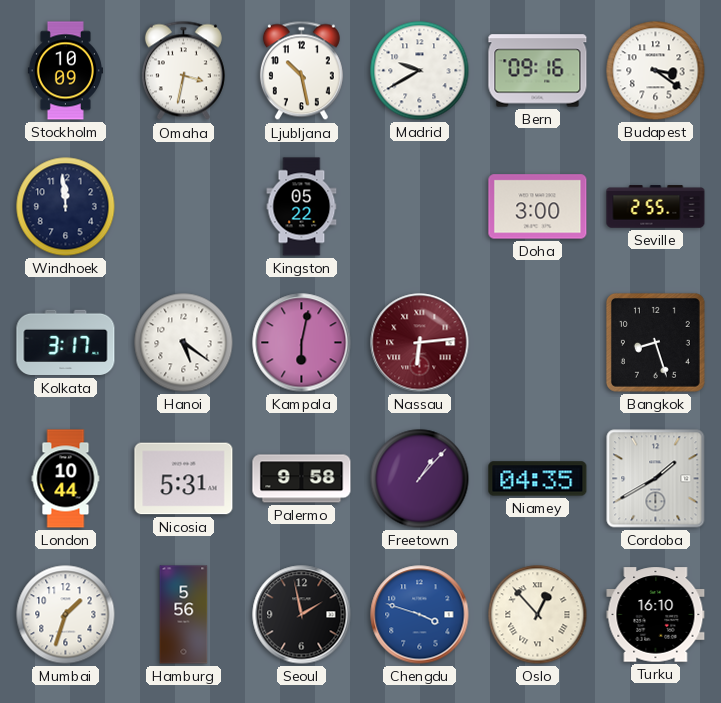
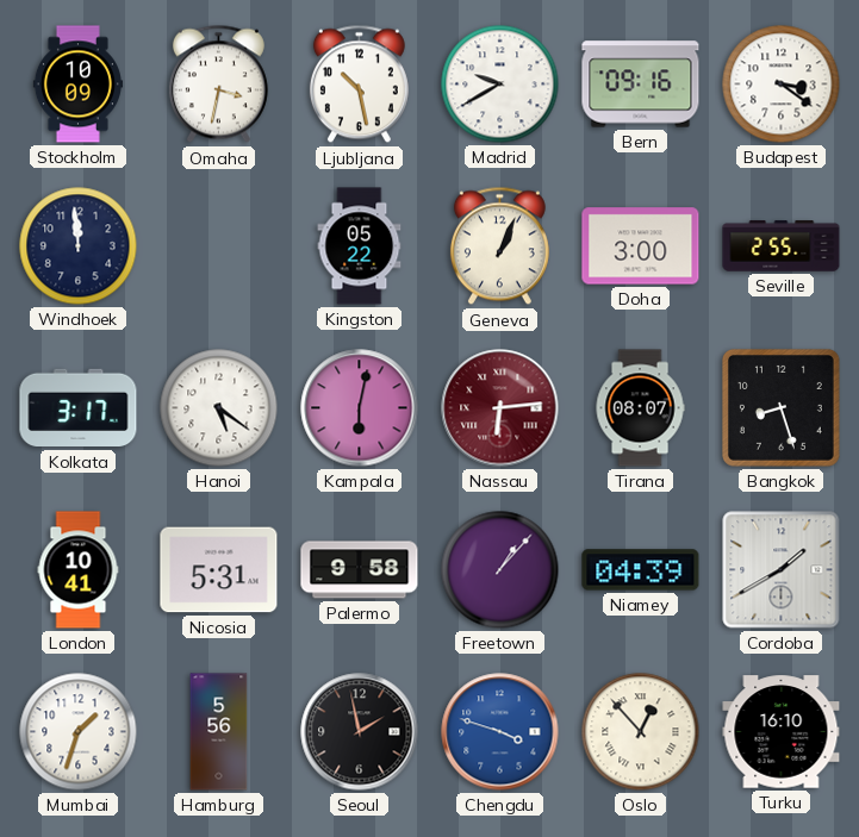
Geneva: none -> 1:04 (499, 246)
Tirana: none -> 08:07 (640, 408)
London: 10:44 -> 10:41 (79, 570)
Niamey: 04:35 -> 04:39 (641, 570)
